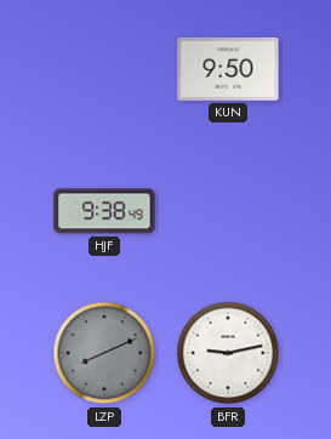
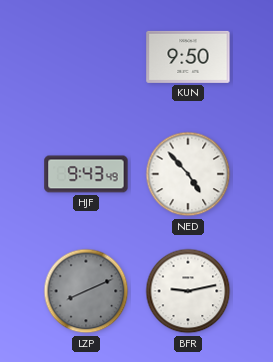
HJF: 9:38 -> 9:43 (86, 174)
NED: none -> 4:53 (188, 174)
